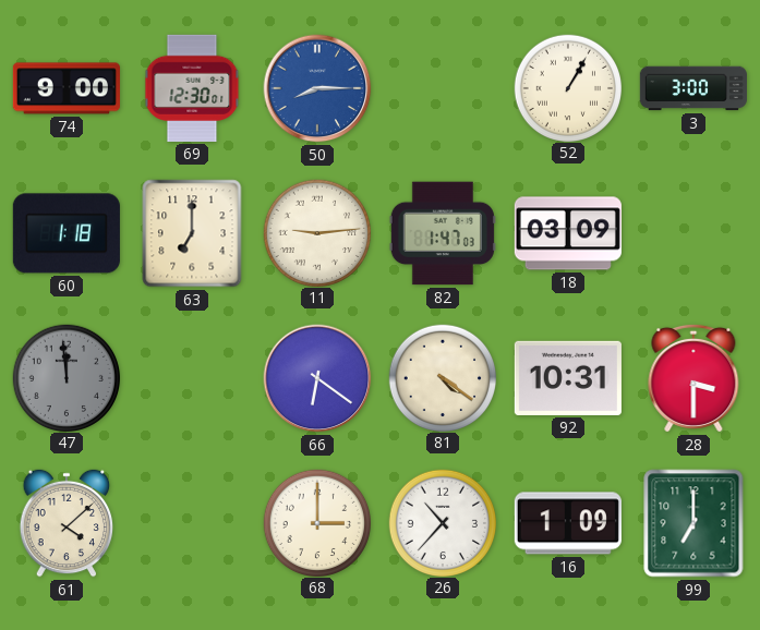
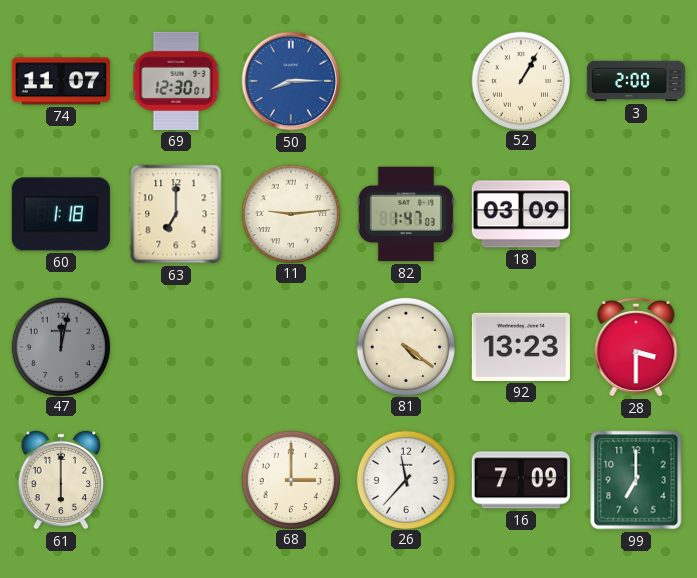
74: 9:00 -> 11:07 (61, 81)
3: 3:00 -> 2:00 (636, 81)
47: 11:59 -> 12:02 (60, 346)
66: 6:21 -> none (317, 378)
92: 10:31 -> 13:23 (521, 347)
61: 4:08 -> 6:00 (61, 480)
26: 10:37 -> 11:37 (405, 479)
16: 1:09 -> 7:09 (521, 480)
